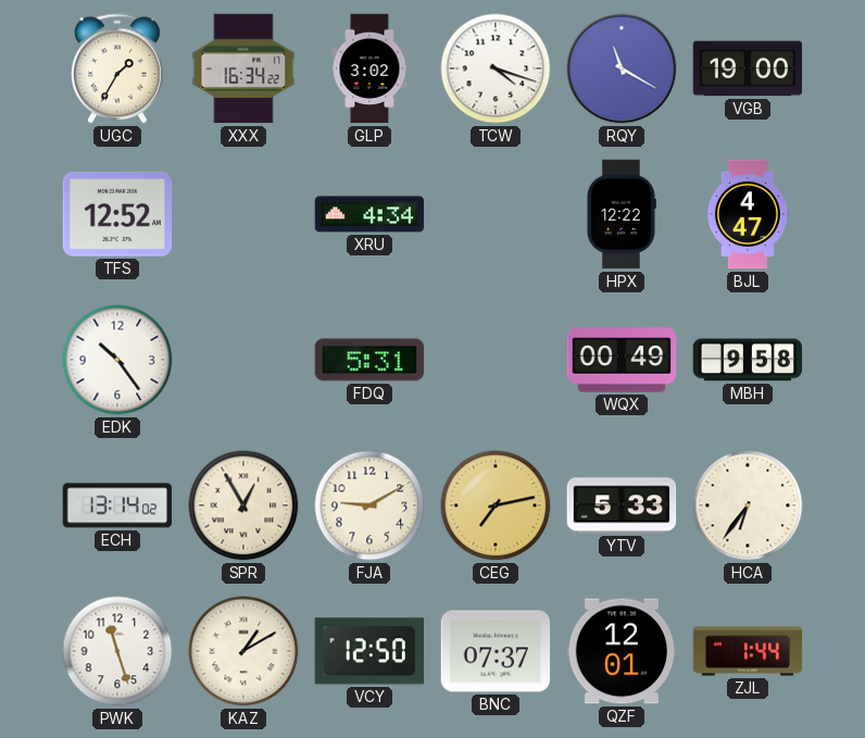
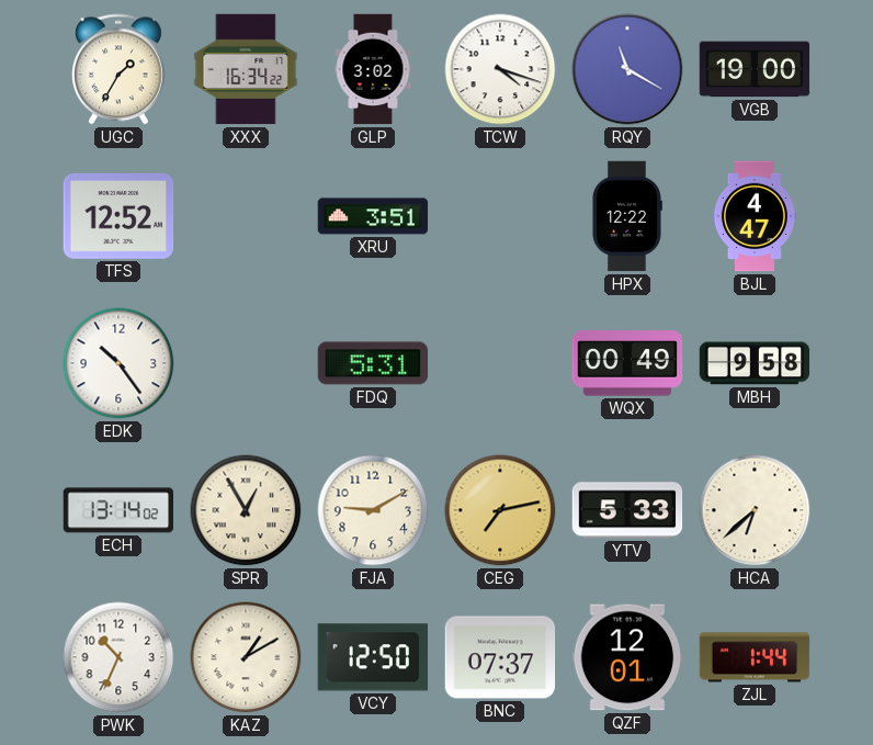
XRU: 4:34 -> 3:51 (373, 216)
HCA: 6:36 -> 6:38 (755, 510)
PWK: 11:27 -> 10:34 (118, 657)
